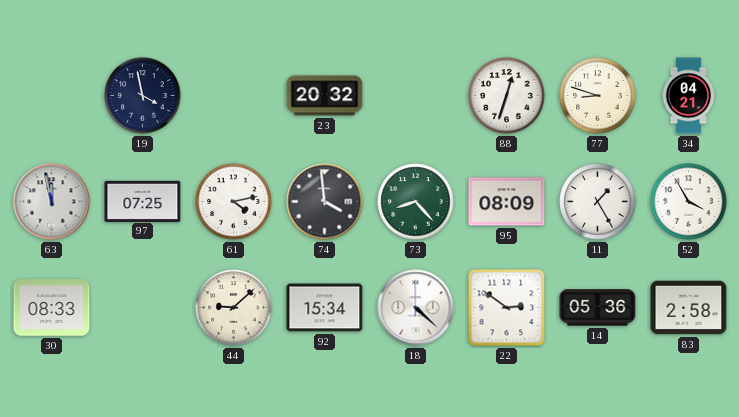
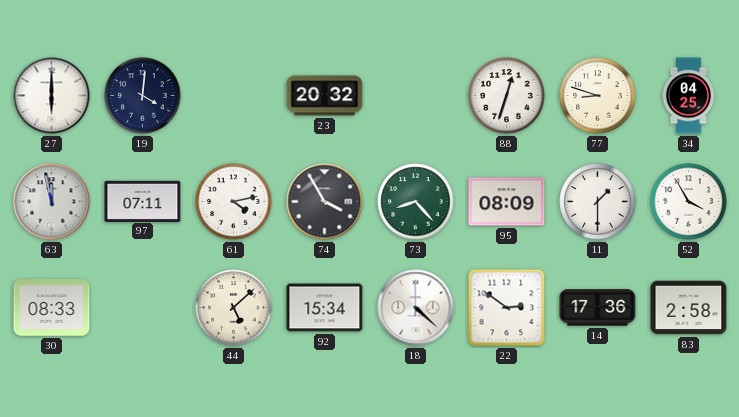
27: none -> 6:00 (52, 96)
19: 3:58 -> 4:01 (143, 96)
34: 04:21 -> 04:25 (689, 96)
97: 07:25 -> 07:11 (143, 201)
74: 3:59 -> 3:55 (325, 202)
11: 1:25 -> 1:30 (598, 202)
44: 9:08 -> 5:08 (234, 308)
14: 05:36 -> 17:36 (598, 308)
